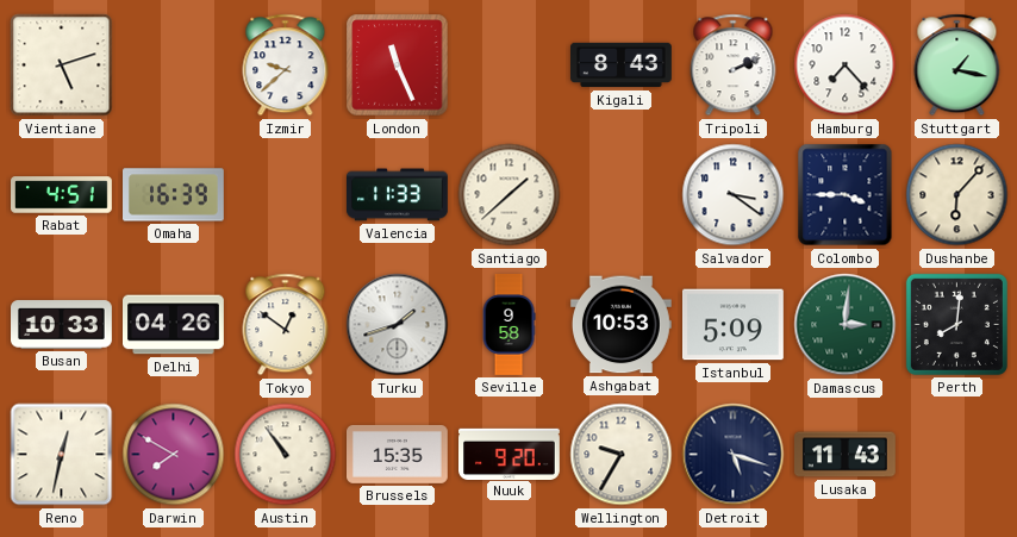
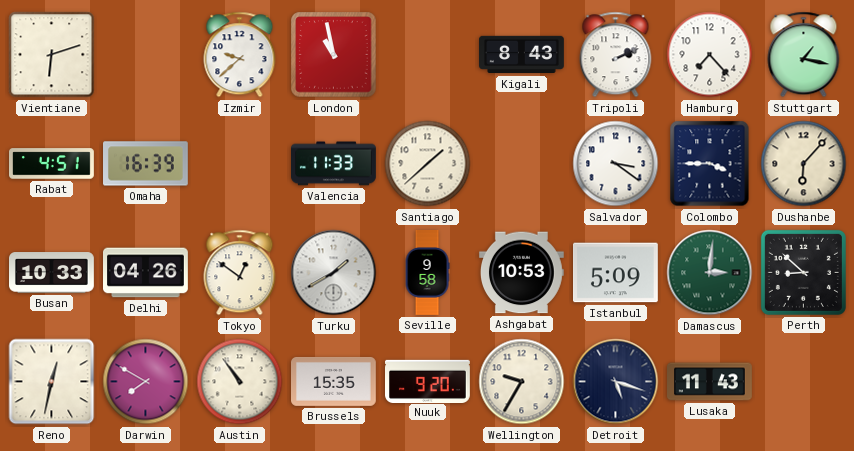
Vientiane: 5:12 -> 6:12 (52, 55)
London: 11:26 -> 10:58 (334, 55)
Turku: 1:42 -> 1:40 (334, 273)
Perth: 8:01 -> 8:52 (803, 272)
